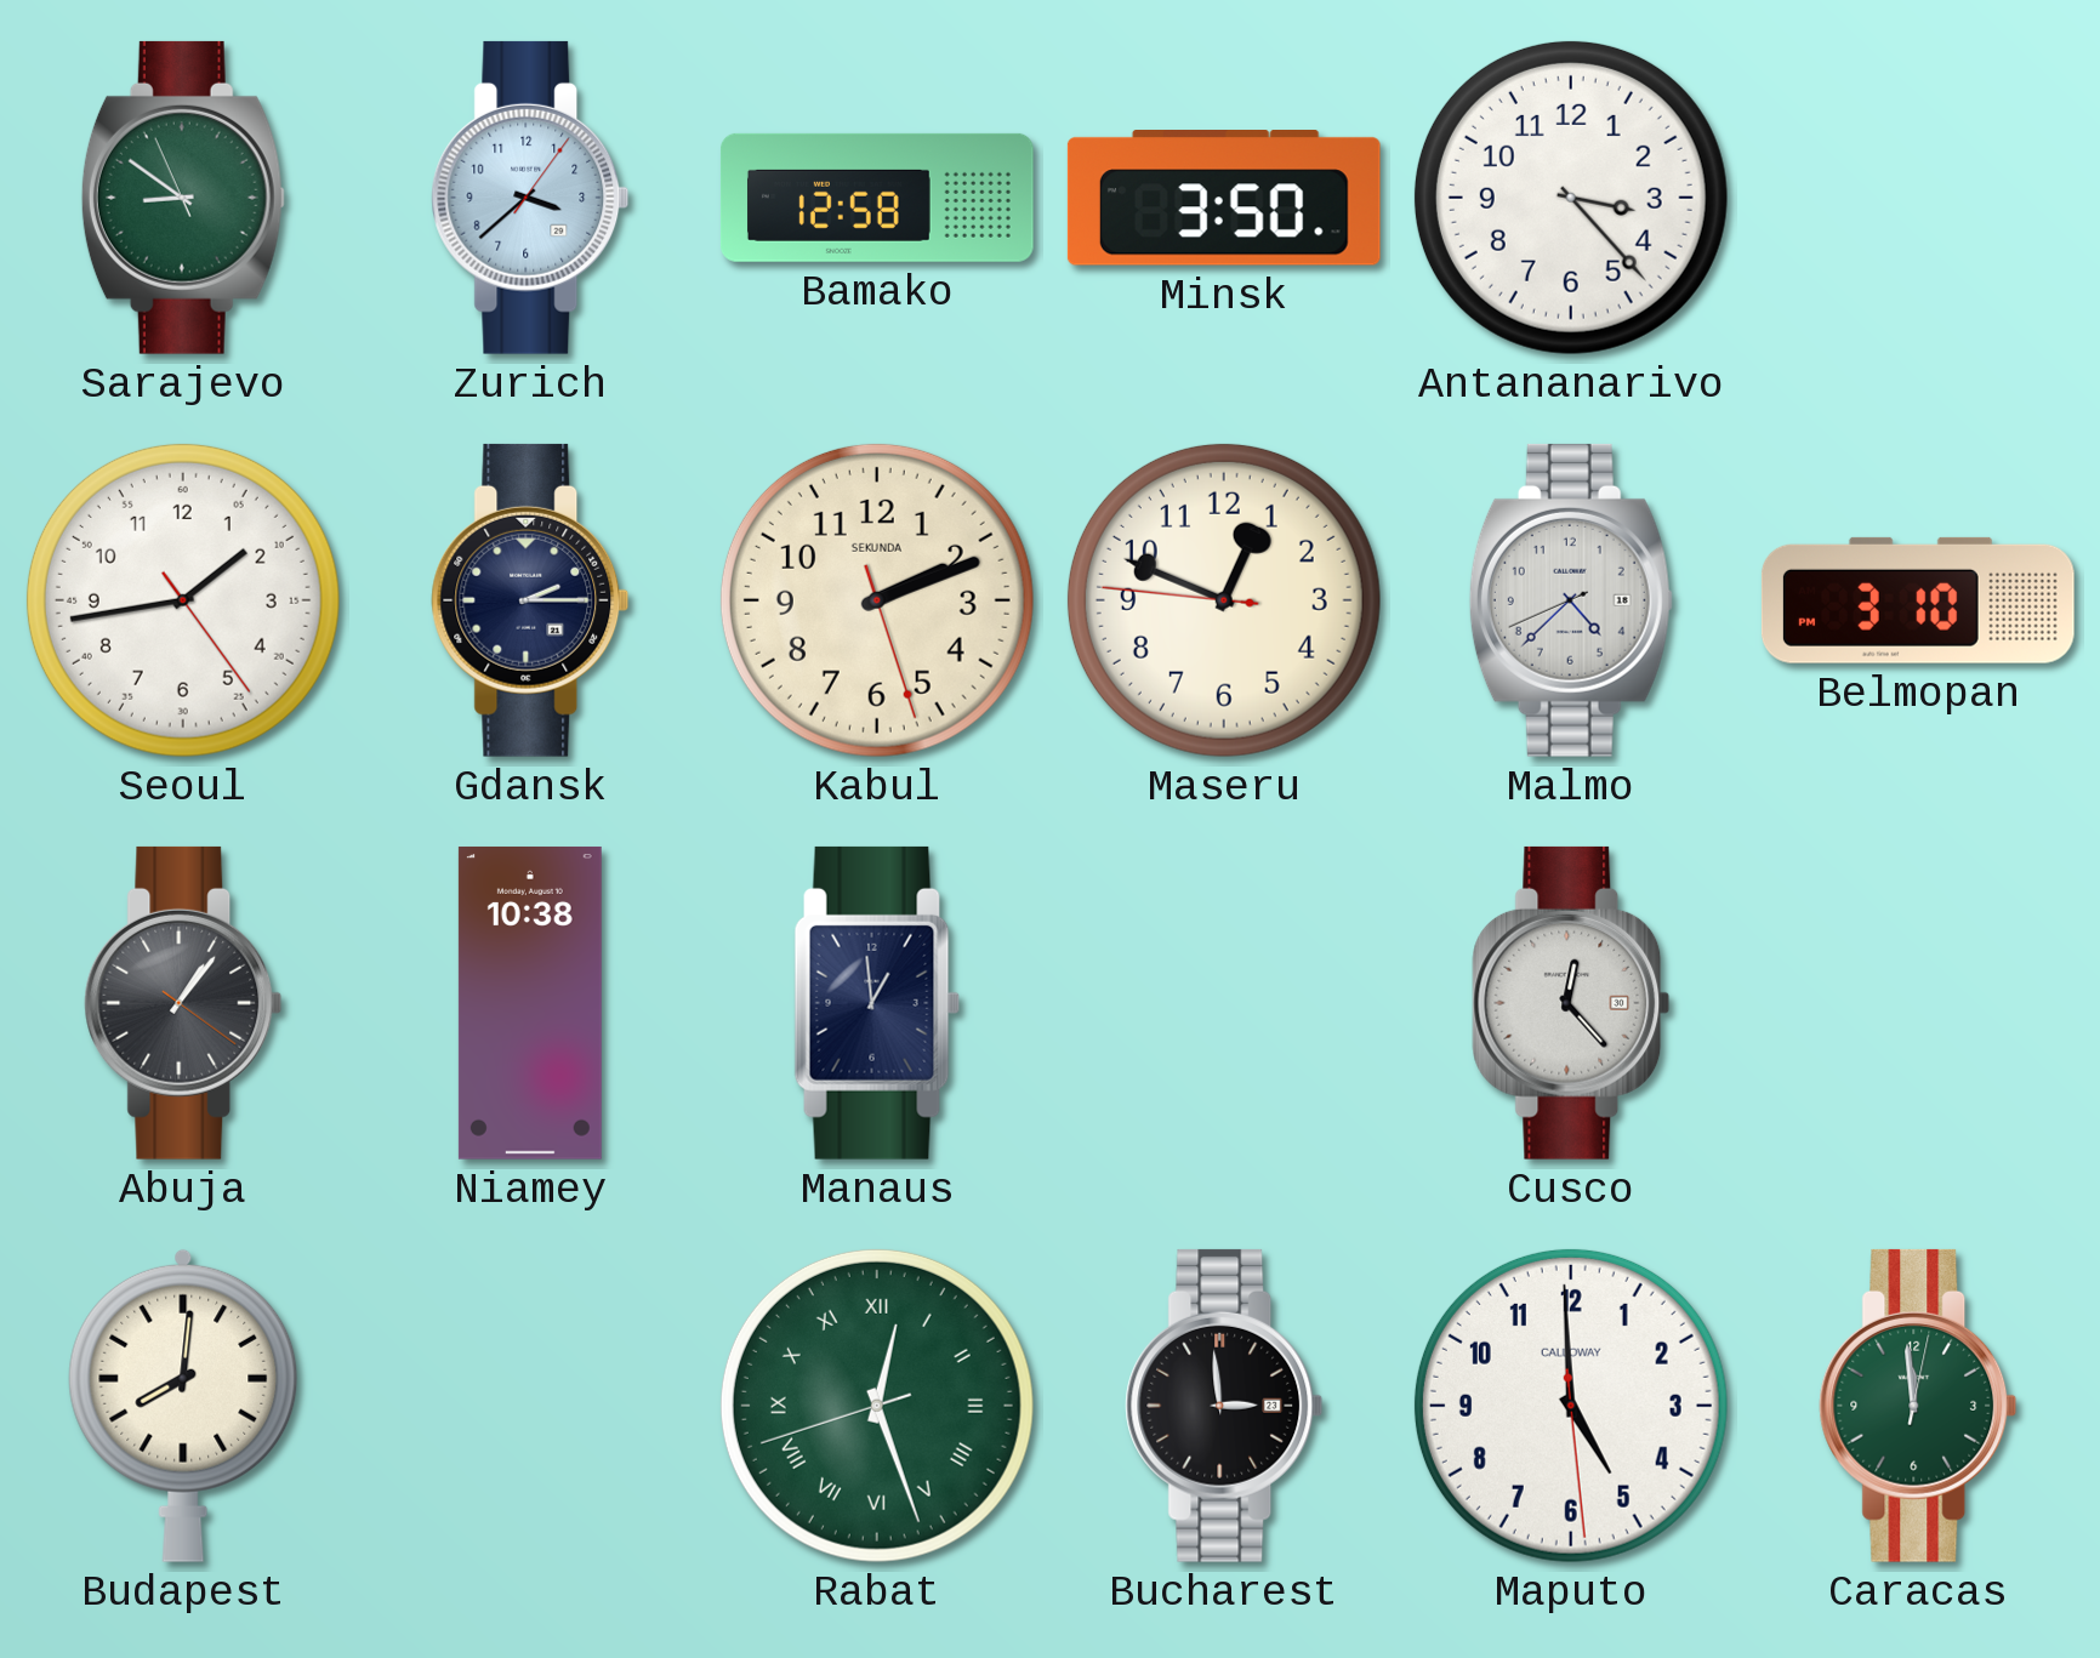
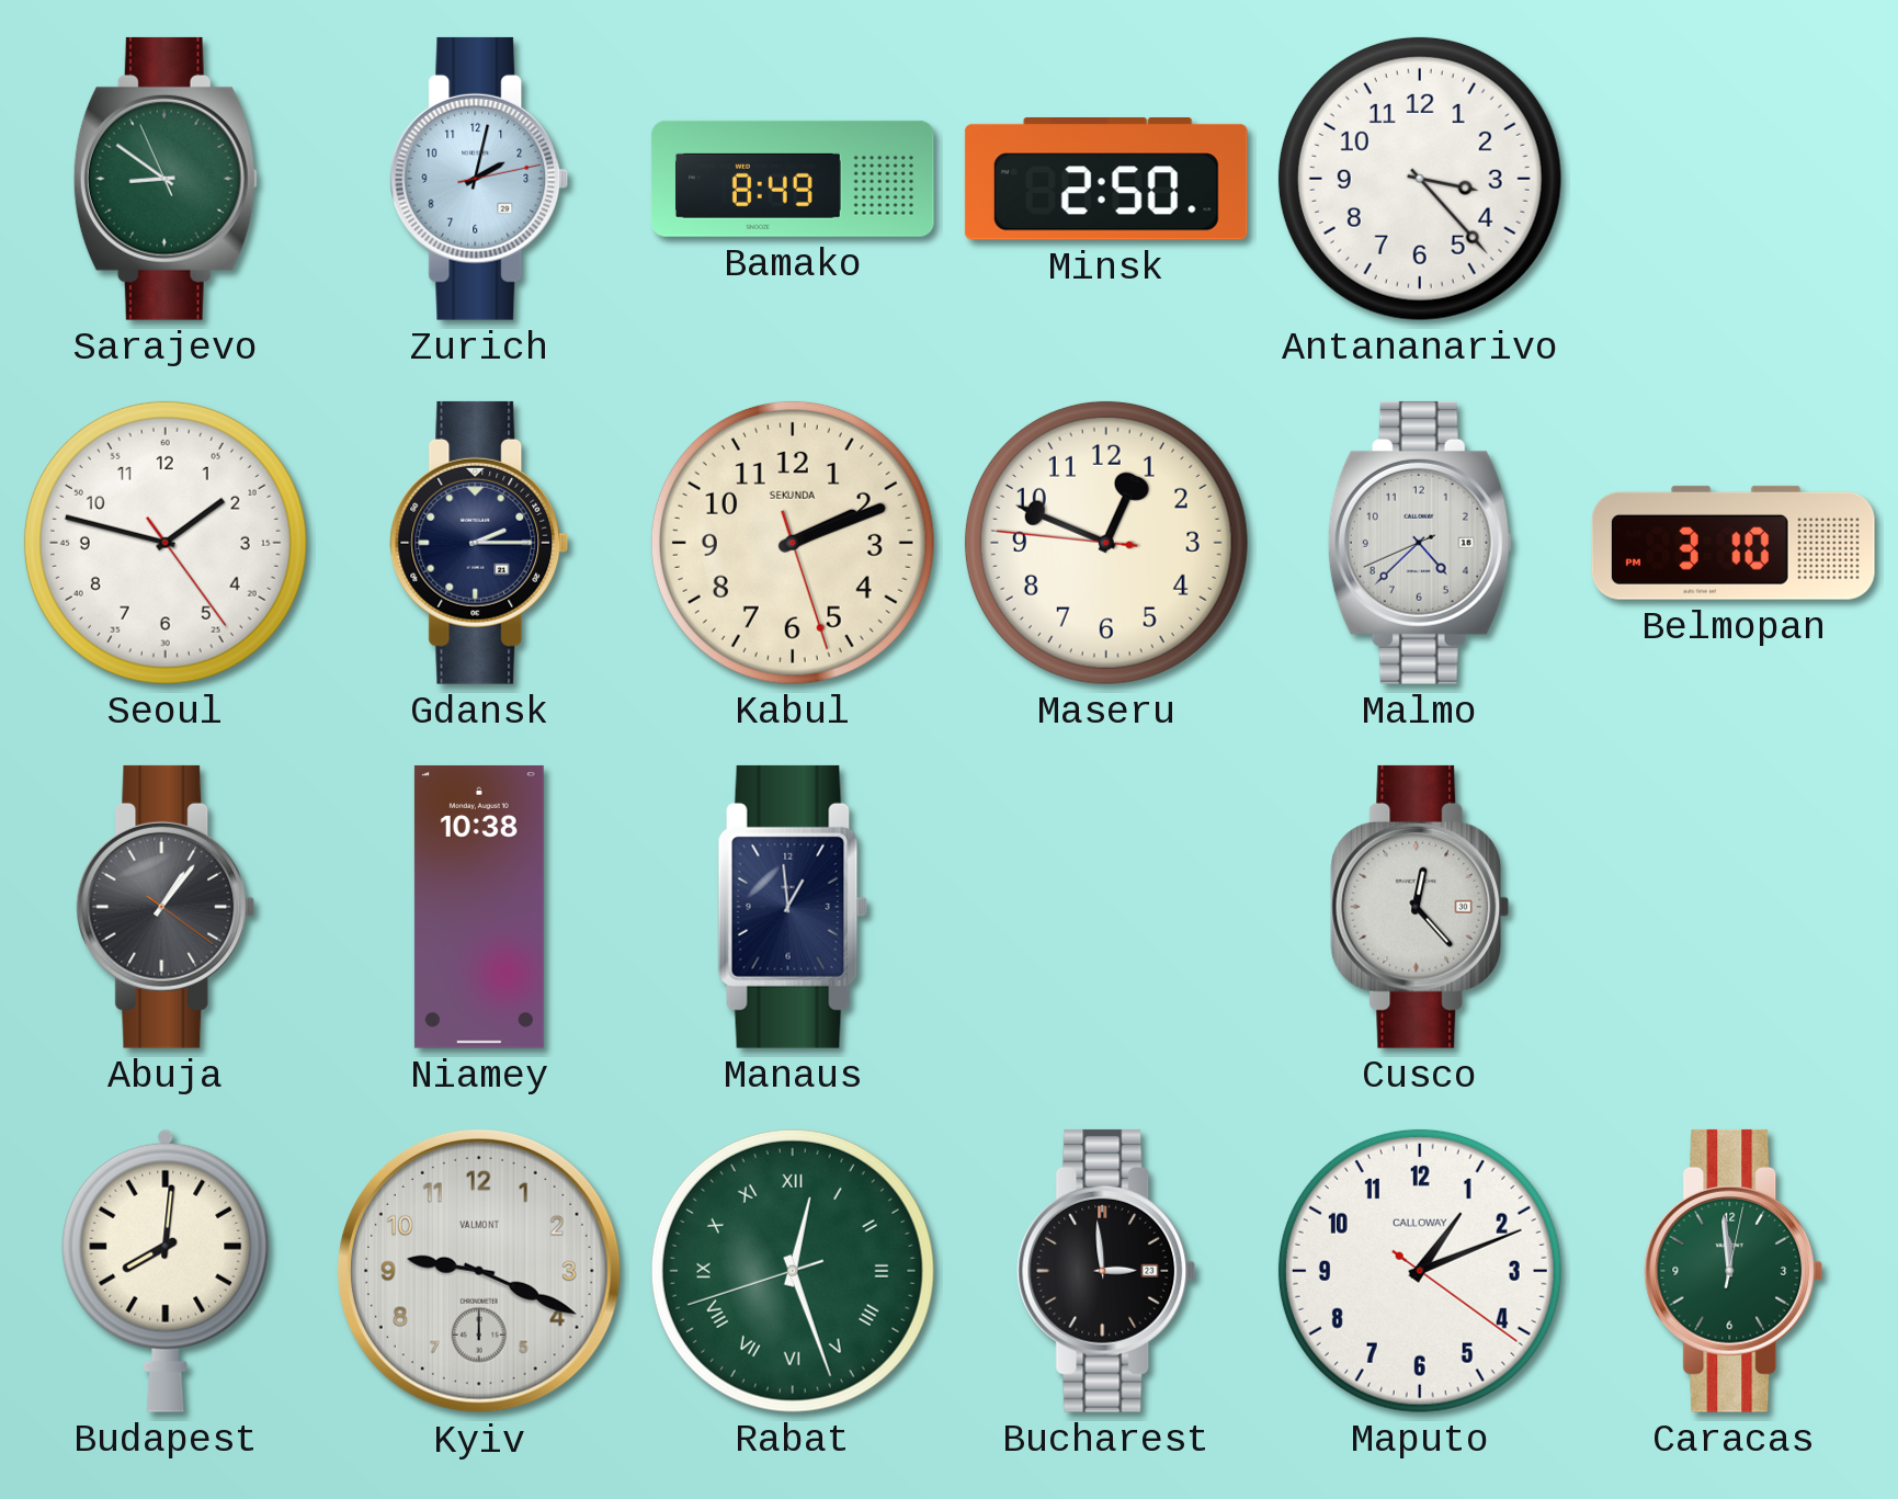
Zurich: 3:38 -> 2:02 (479, 179)
Bamako: 12:58 -> 8:49 (793, 179)
Minsk: 3:50 -> 2:50 (1106, 180)
Seoul: 1:43 -> 1:47 (166, 543)
Kyiv: none -> 9:19 (479, 1271)
Maputo: 4:59 -> 1:11 (1420, 1271)
